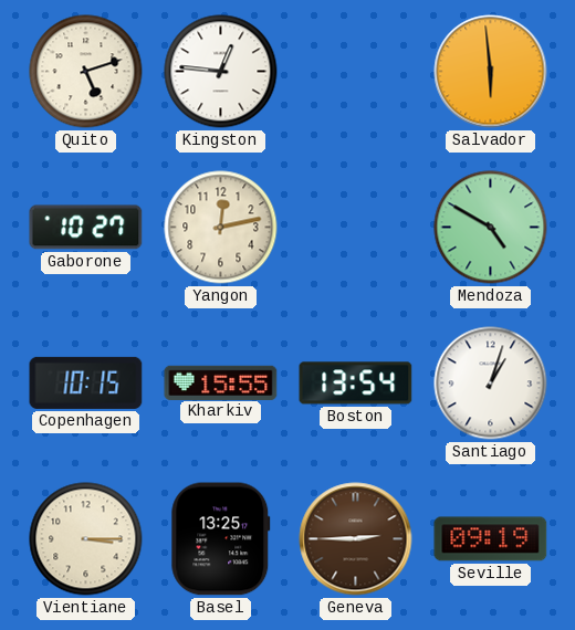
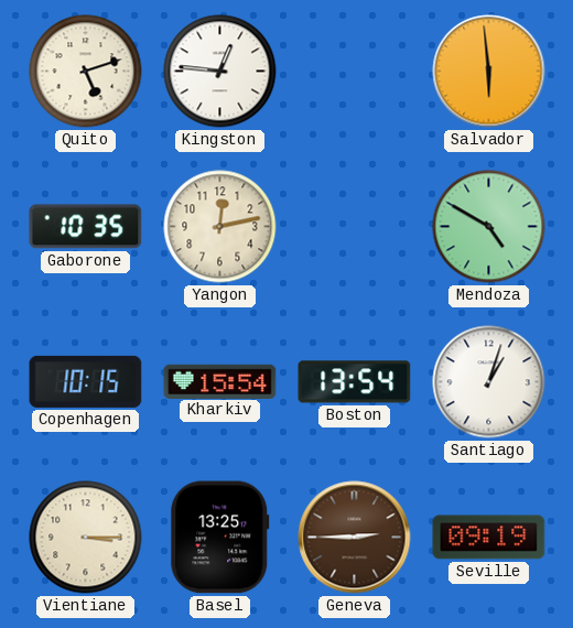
Gaborone: 10:27 -> 10:35 (86, 227)
Kharkiv: 15:55 -> 15:54 (220, 381)
